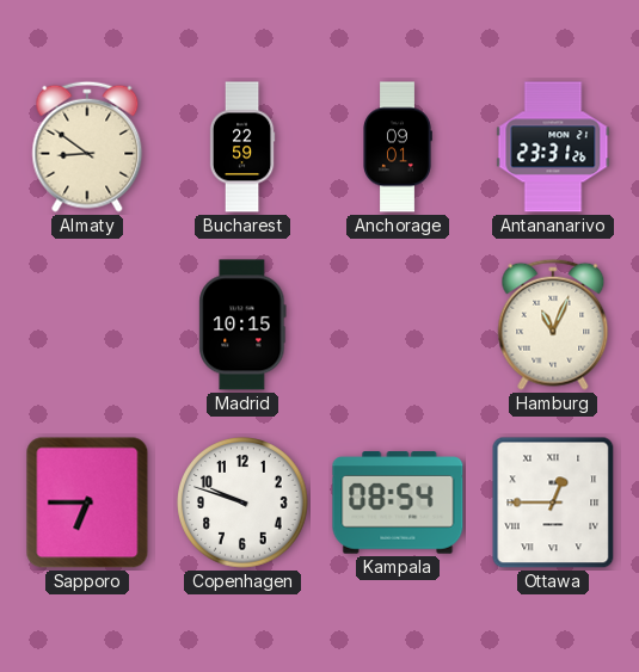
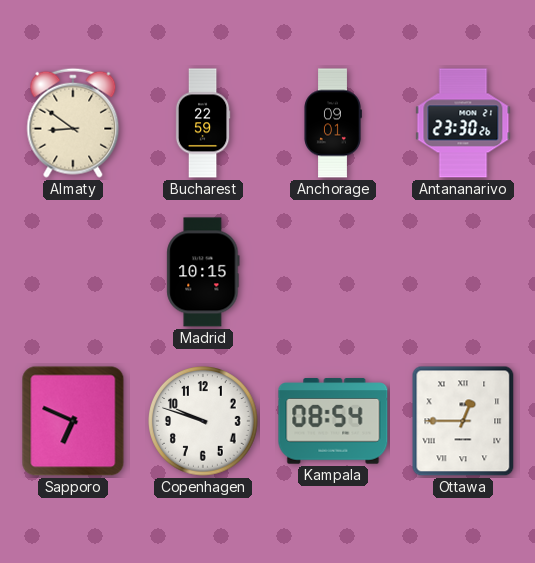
Antananarivo: 23:31 -> 23:30 (463, 123)
Hamburg: 11:04 -> none (553, 325)
Sapporo: 6:45 -> 6:49 (73, 421)
